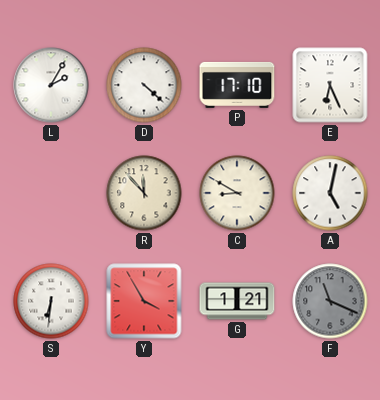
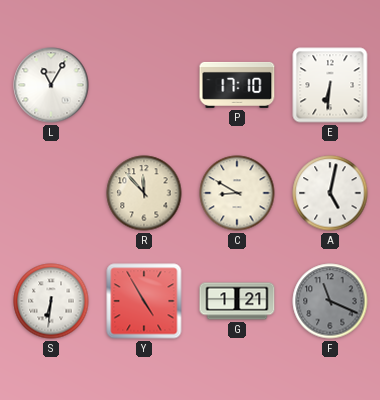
L: 2:05 -> 11:05 (51, 85)
D: 4:22 -> none (144, 85)
E: 6:26 -> 6:31 (330, 85)
Y: 3:55 -> 4:55 (144, 301)
